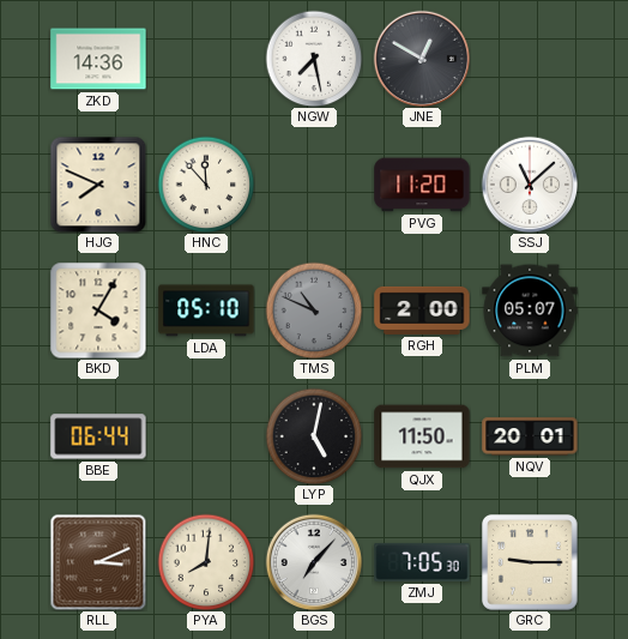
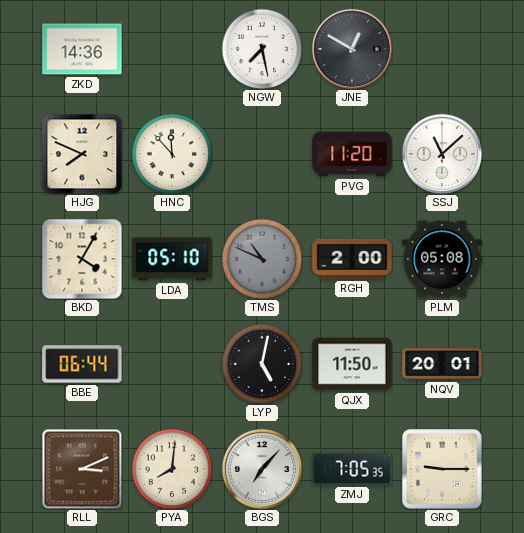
PLM: 05:07 -> 05:08 (442, 259)
ZMJ: 7:05:30 -> 7:05:35 (352, 469)
